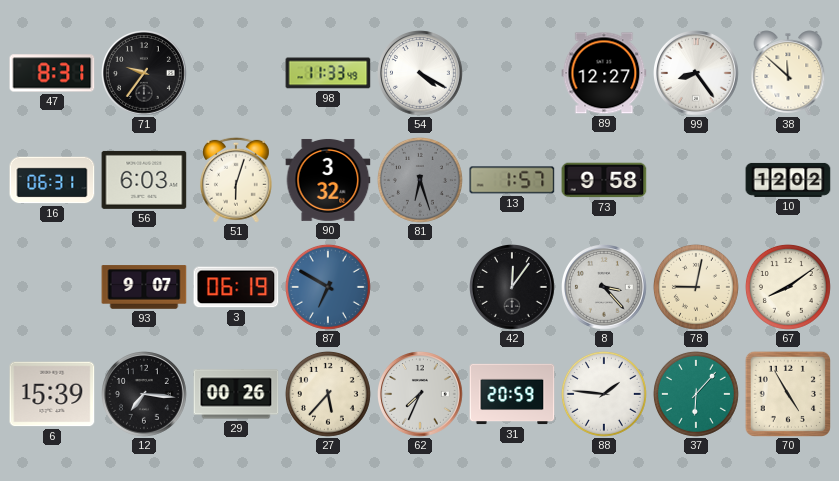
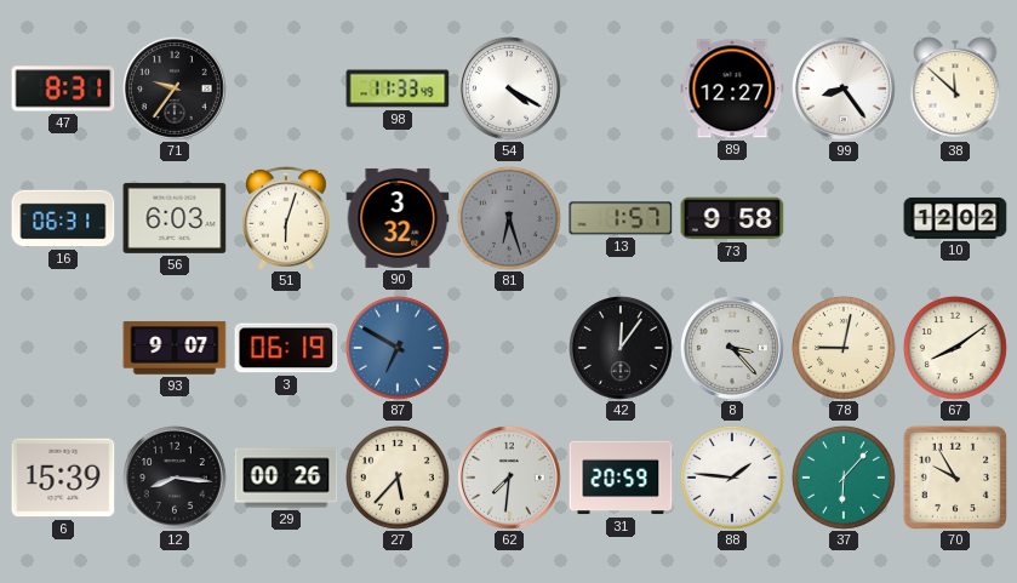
12: 7:16 -> 8:16 (176, 479)
62: 7:34 -> 7:31 (510, 479)
70: 4:55 -> 9:55 (954, 476)
